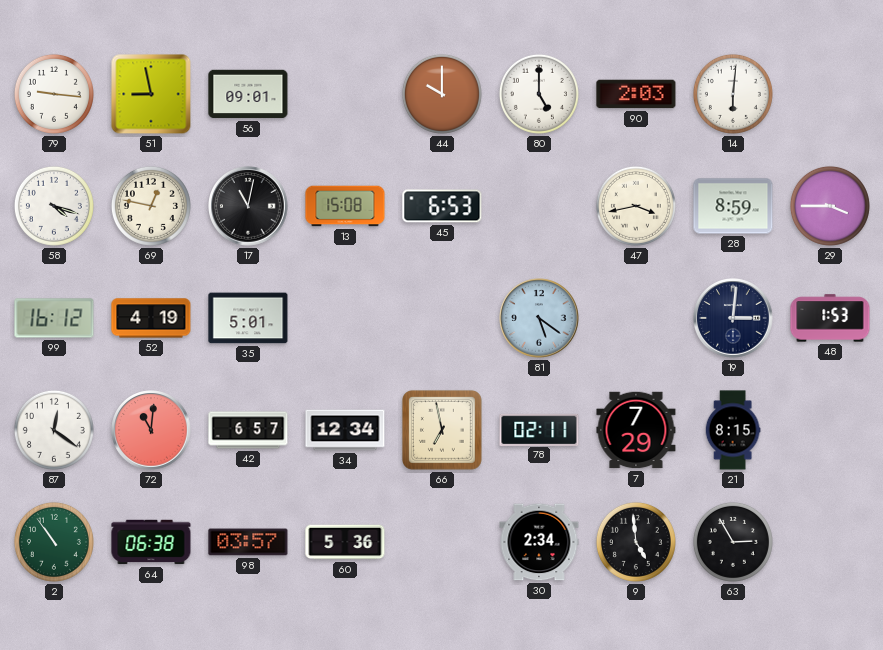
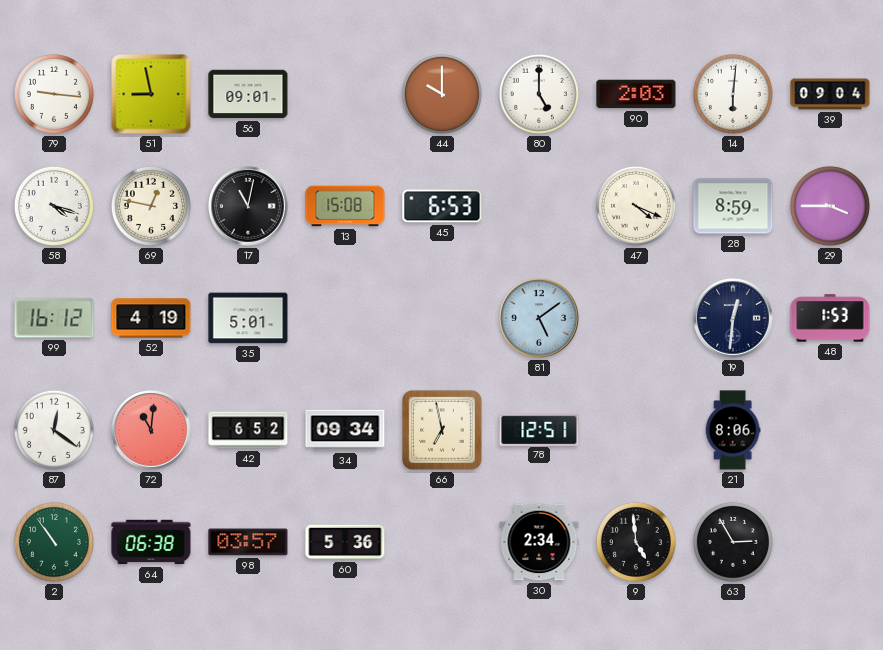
39: none -> 09:04 (830, 94)
47: 3:43 -> 4:19 (636, 206)
81: 5:21 -> 5:09 (539, 318)
19: 3:01 -> 12:31 (733, 318)
42: 6:57 -> 6:52 (248, 430)
34: 12:34 -> 09:34 (345, 430)
78: 02:11 -> 12:51 (539, 429)
7: 7:29 -> none (636, 430)
21: 8:15 -> 8:06 (733, 430)
